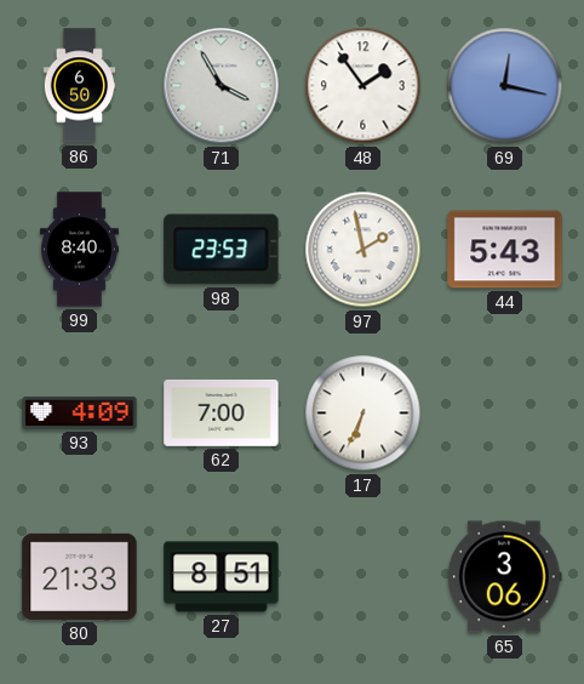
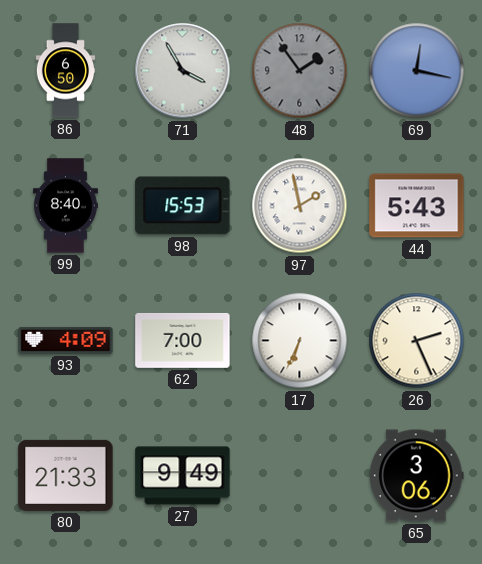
48 dial: white -> grey (300, 71)
98: 23:53 -> 15:53 (183, 206)
26: none -> 2:26 (417, 341)
27: 8:51 -> 9:49 (183, 476)
